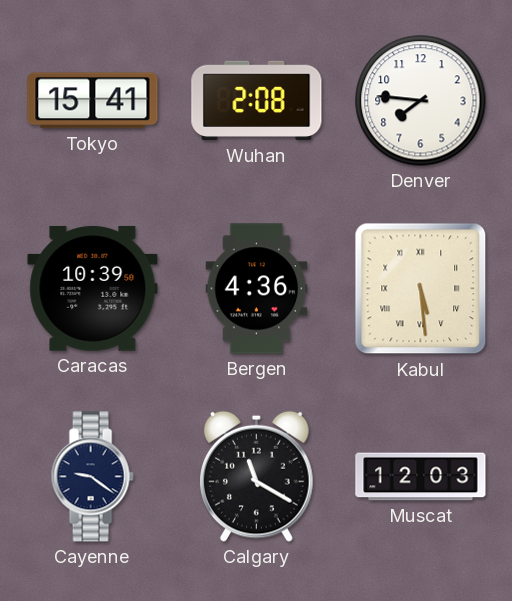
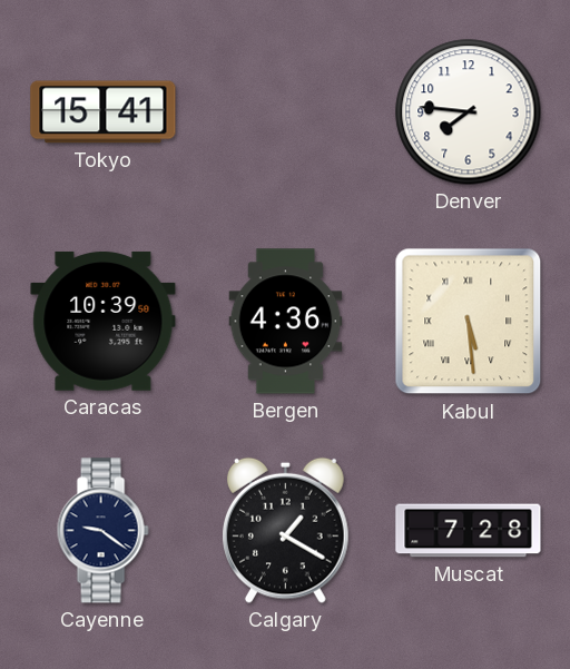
Wuhan: 2:08 -> none (257, 101)
Calgary: 11:20 -> 1:20 (286, 530)
Muscat: 12:03 -> 7:28 (469, 531)
